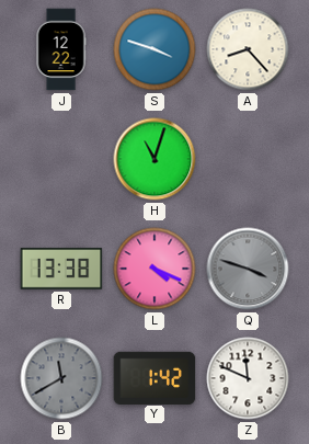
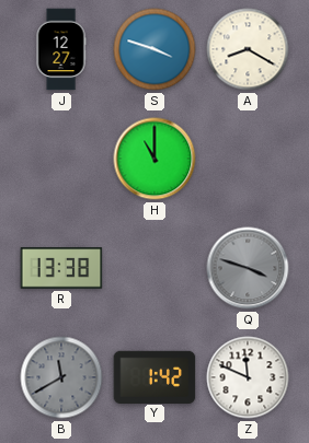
J: 12:22 -> 12:27 (61, 49)
A: 8:23 -> 8:20 (248, 49)
H: 11:03 -> 11:00 (154, 159)
L: 4:19 -> none (154, 269)
